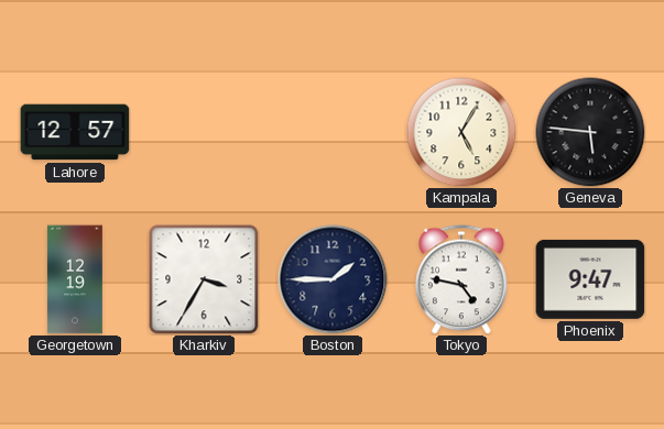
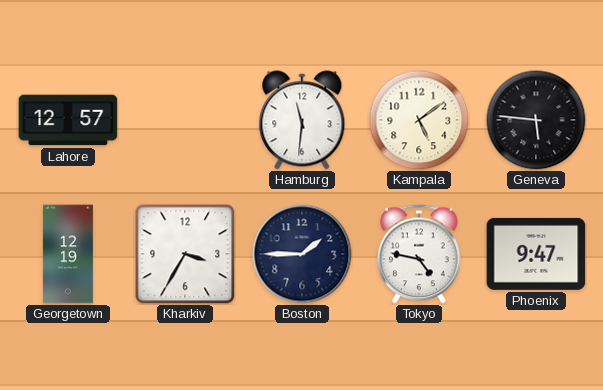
Hamburg: none -> 11:31 (302, 120)
Kampala: 5:05 -> 5:09 (419, 120)
